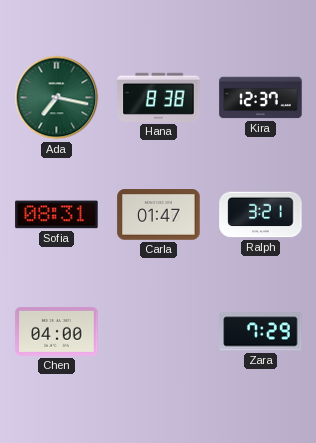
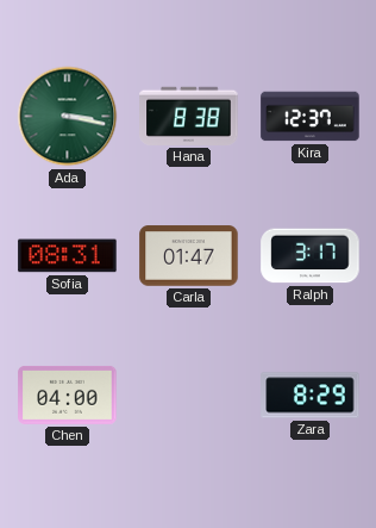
Ada: 7:17 -> 3:17 (68, 117)
Ralph: 3:21 -> 3:17 (311, 256)
Zara: 7:29 -> 8:29 (311, 396)
